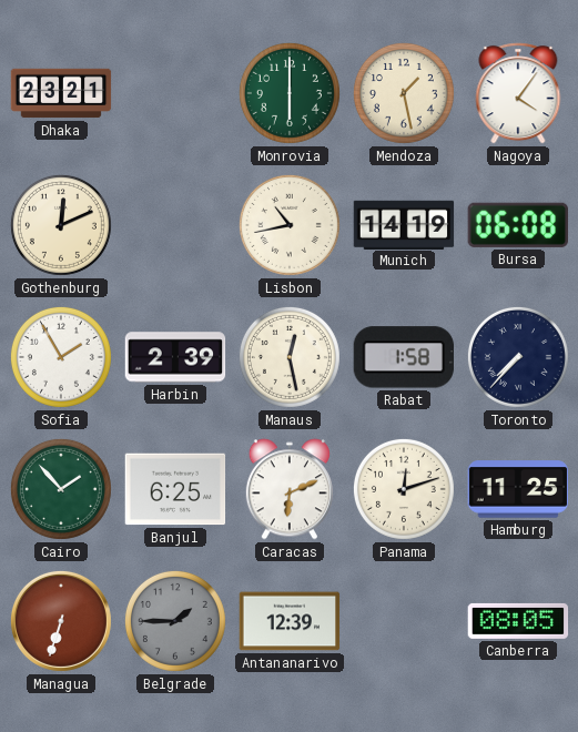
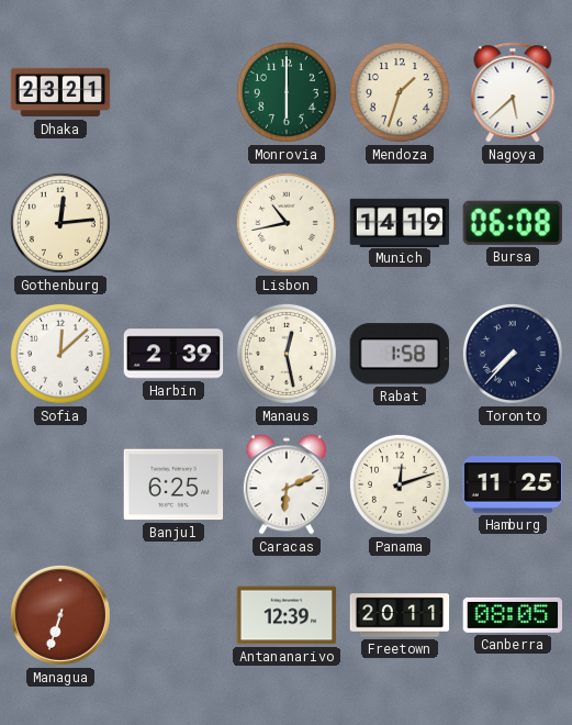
Mendoza: 1:28 -> 1:33 (400, 92)
Nagoya: 4:06 -> 5:38 (513, 92)
Gothenburg: 12:11 -> 12:14 (60, 223)
Sofia: 1:55 -> 12:08 (60, 354)
Cairo: 1:53 -> none (61, 489)
Belgrade: 1:45 -> none (175, 621)
Freetown: none -> 20:11 (400, 615)
